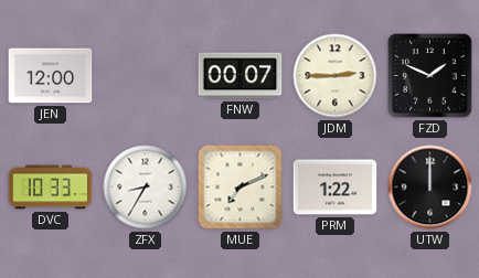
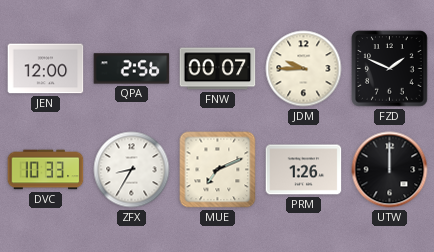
QPA: none -> 2:56 (132, 69)
JDM: 2:45 -> 9:45 (304, 69)
PRM: 1:22 -> 1:26 (304, 170)
